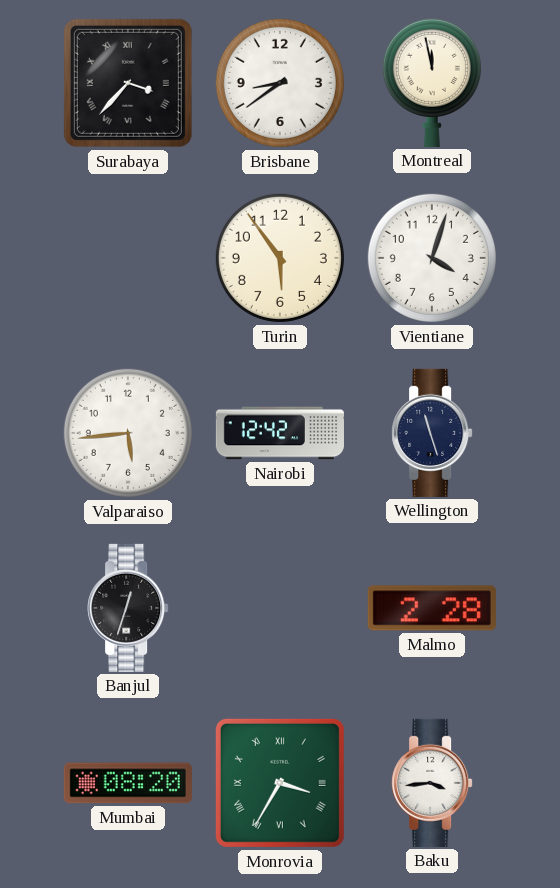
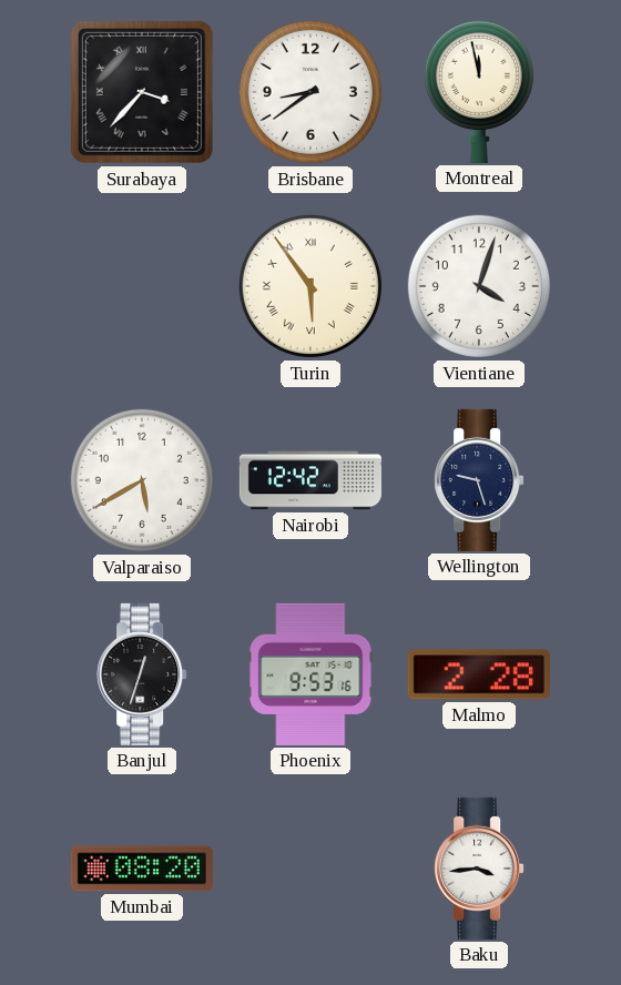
Turin numerals: Arabic -> Roman (310, 286)
Valparaiso: 5:44 -> 5:40 (142, 480)
Wellington: 11:27 -> 9:27 (479, 480)
Phoenix: none -> 9:53 (310, 674)
Monrovia: 3:35 -> none (280, 783)
